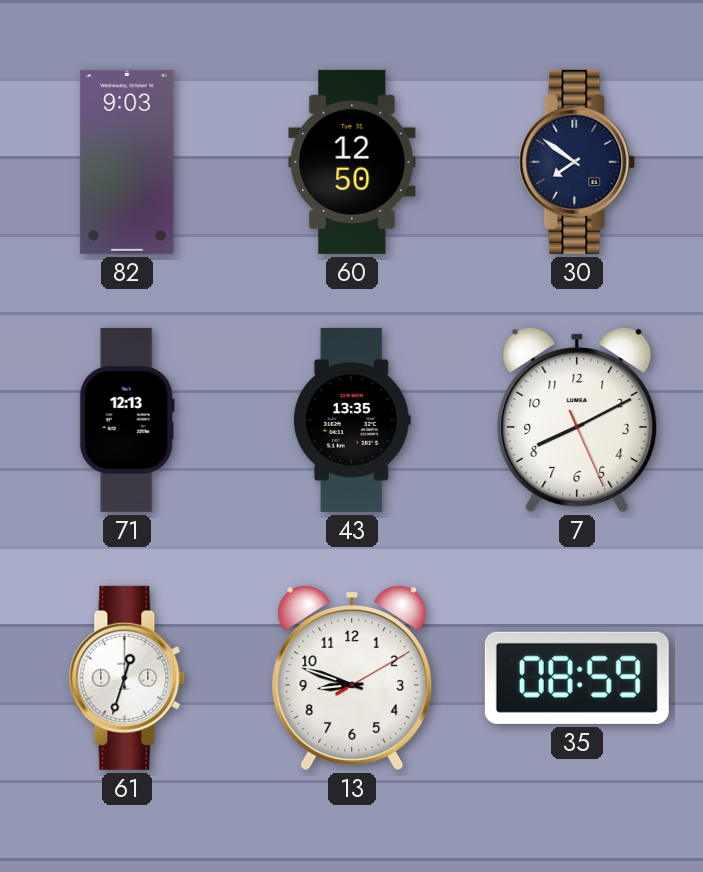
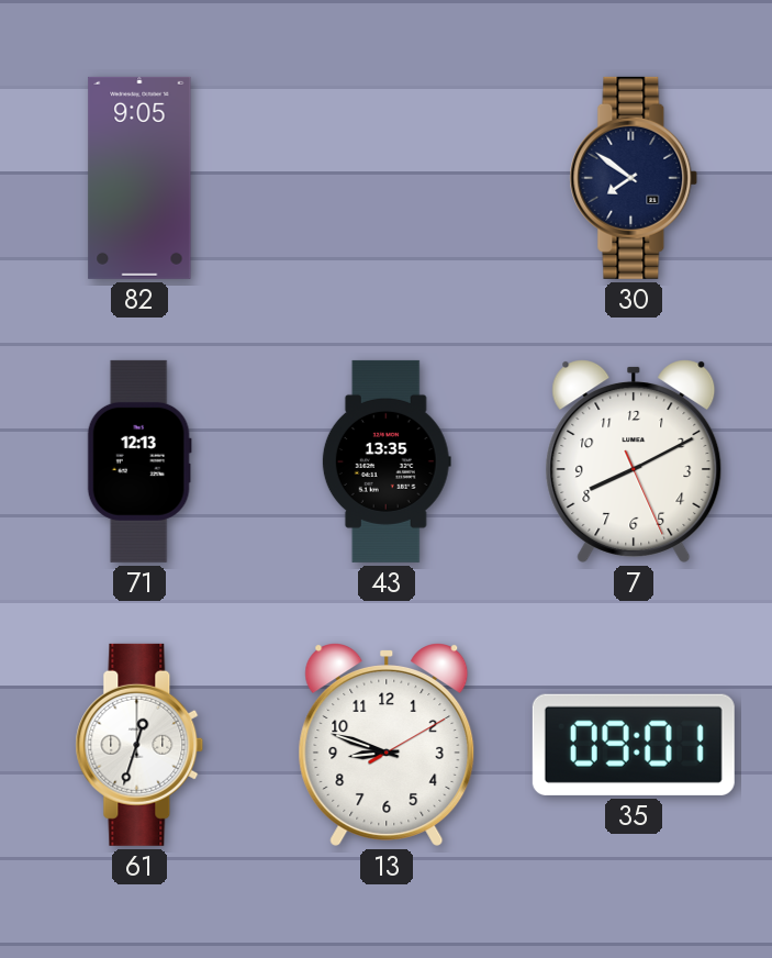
82: 9:03 -> 9:05 (139, 178)
60: 12:50 -> none (352, 162)
35: 08:59 -> 09:01 (634, 745)
